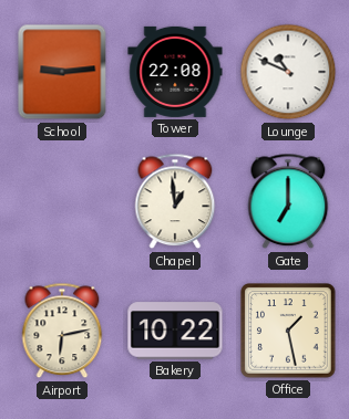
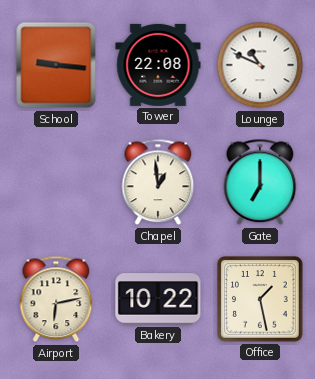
School: 9:14 -> 9:16 (56, 65)
